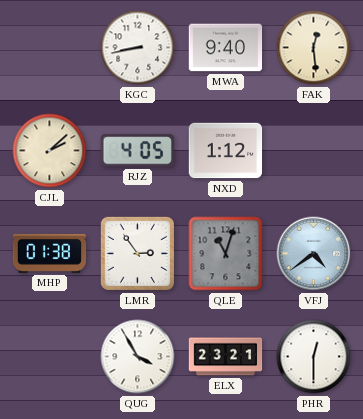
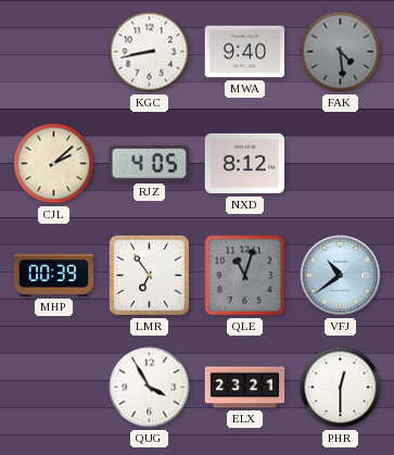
FAK: 12:29 -> 4:29 (341, 52)
FAK dial: cream -> grey (341, 52)
NXD: 1:12 -> 8:12 (245, 164)
MHP: 01:38 -> 00:39 (54, 275)
LMR: 2:54 -> 6:54 (149, 275)
VFJ: 4:39 -> 10:39 (341, 276)
